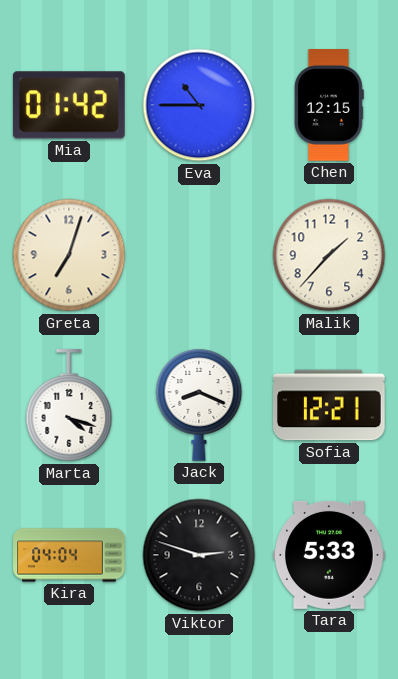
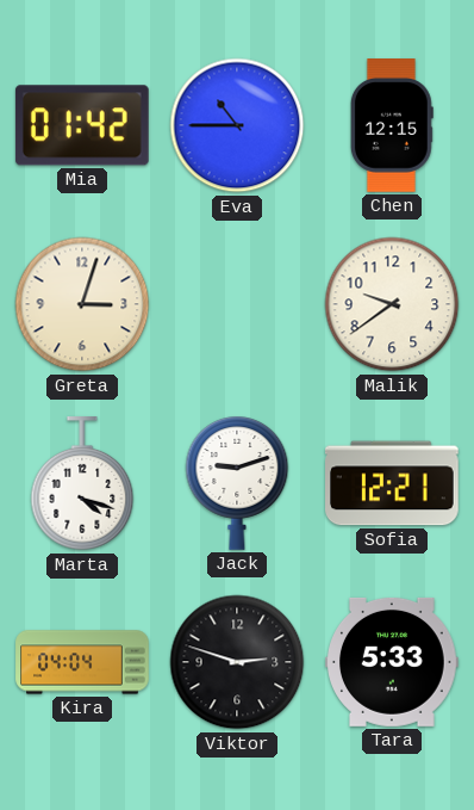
Greta: 7:03 -> 3:03 (82, 304)
Malik: 1:37 -> 9:39 (392, 304)
Jack: 8:19 -> 9:12 (237, 483)
